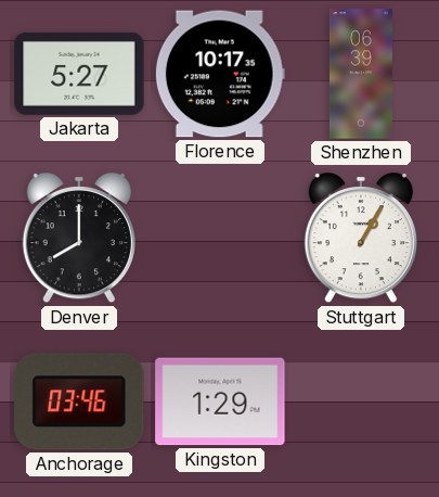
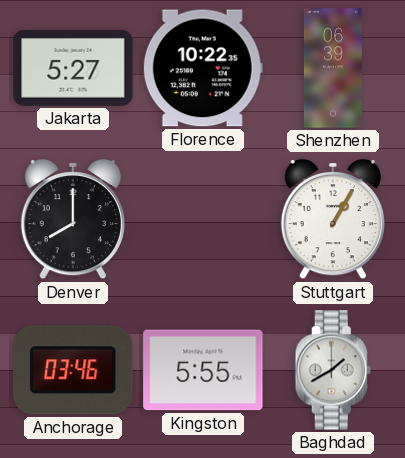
Florence: 10:17 -> 10:22 (203, 68)
Kingston: 1:29 -> 5:55 (203, 370)
Baghdad: none -> 1:40 (333, 370)
